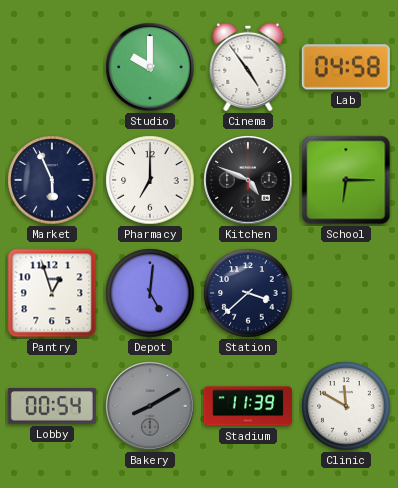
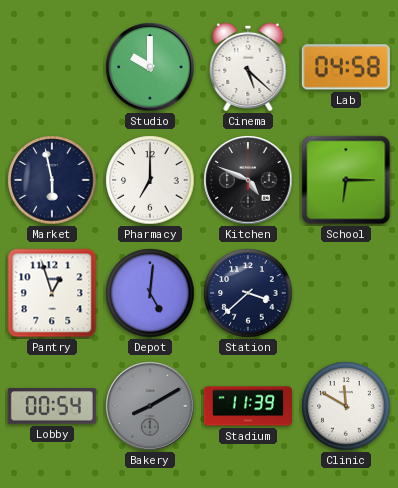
Cinema: 4:54 -> 5:22 (248, 67)
Market: 5:56 -> 5:58 (52, 180)
